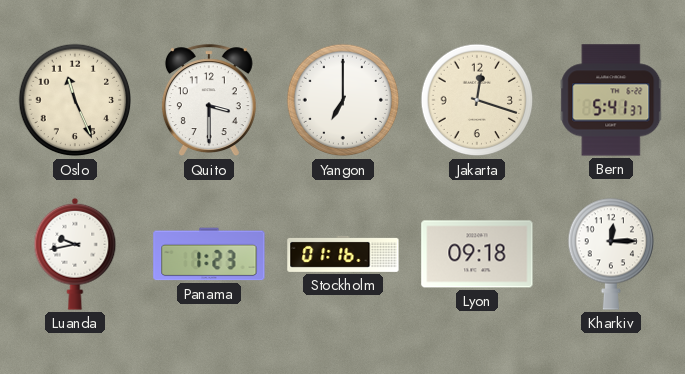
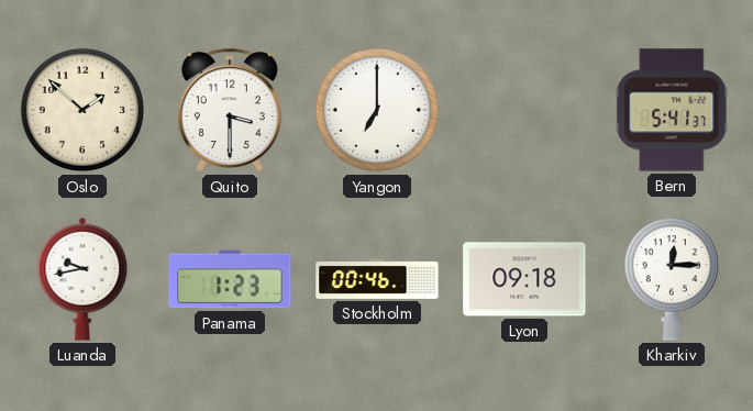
Oslo: 11:26 -> 1:52 (82, 110)
Jakarta: 12:18 -> none (477, 100)
Stockholm: 01:16 -> 00:46 (377, 279)
